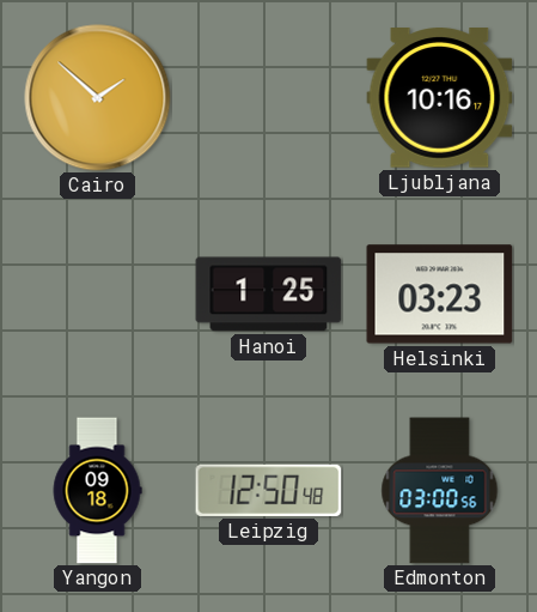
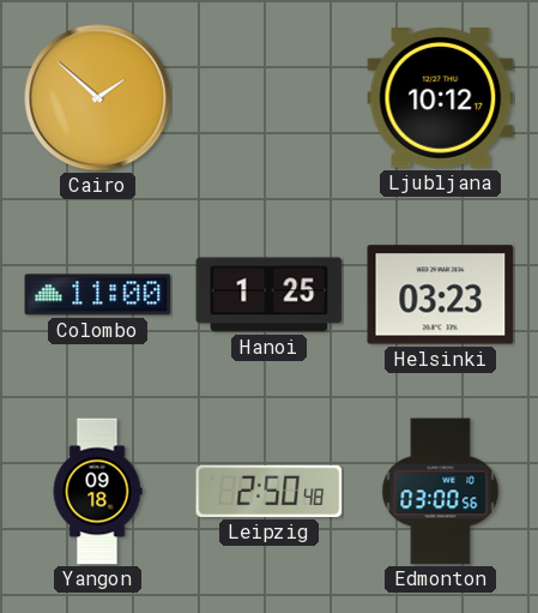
Ljubljana: 10:16 -> 10:12 (441, 98)
Colombo: none -> 11:00 (98, 295)
Leipzig: 12:50 -> 2:50 (270, 491)
